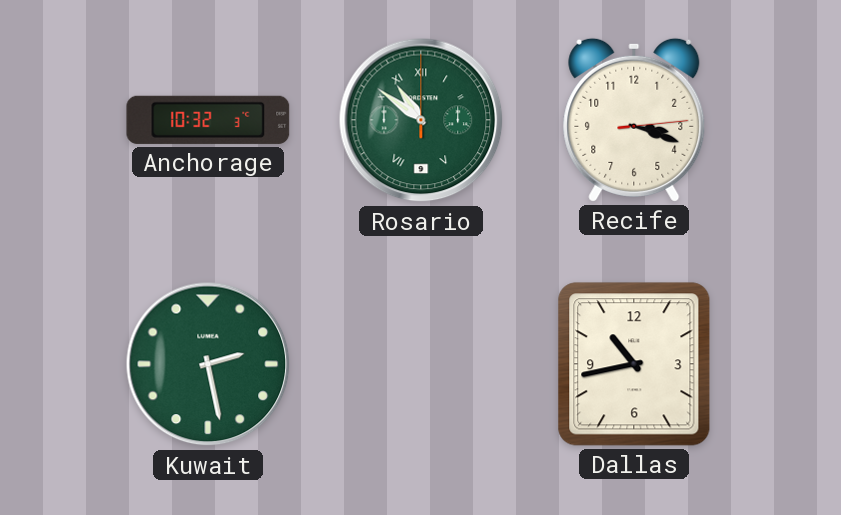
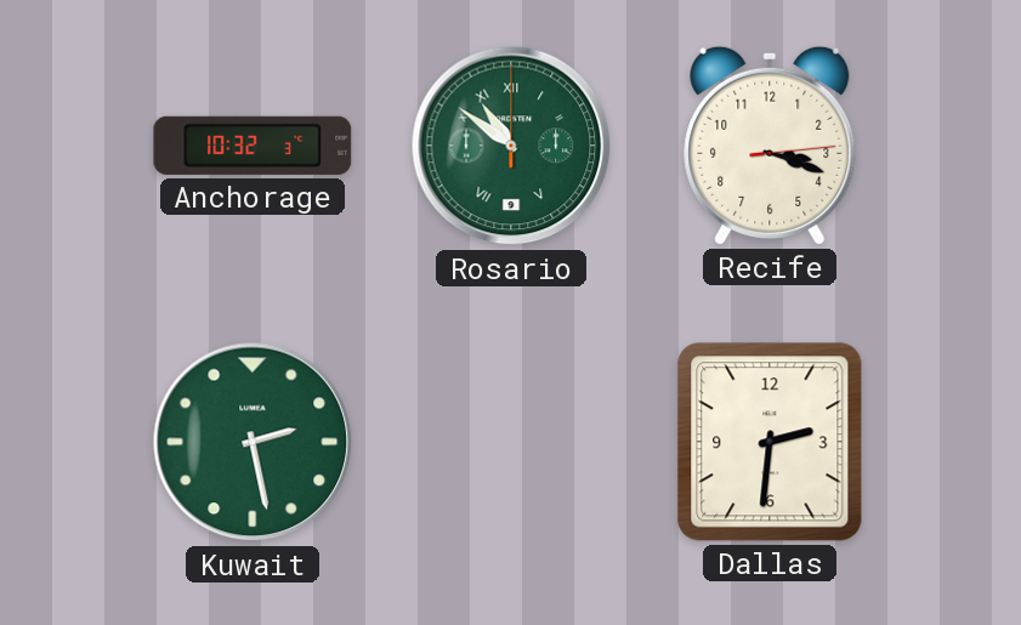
Dallas: 10:43 -> 2:31 (770, 442)
